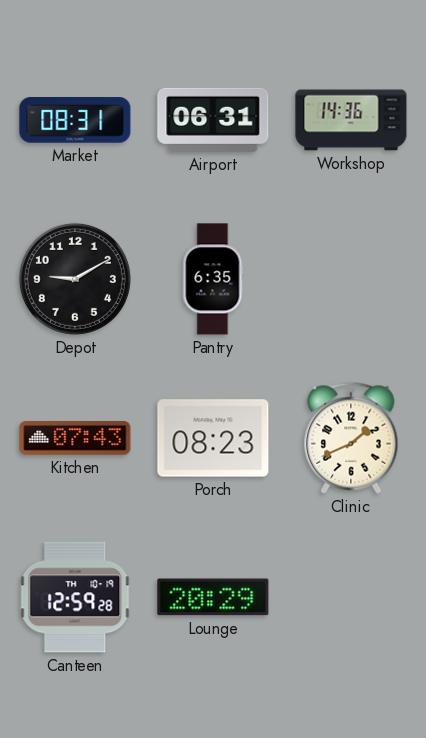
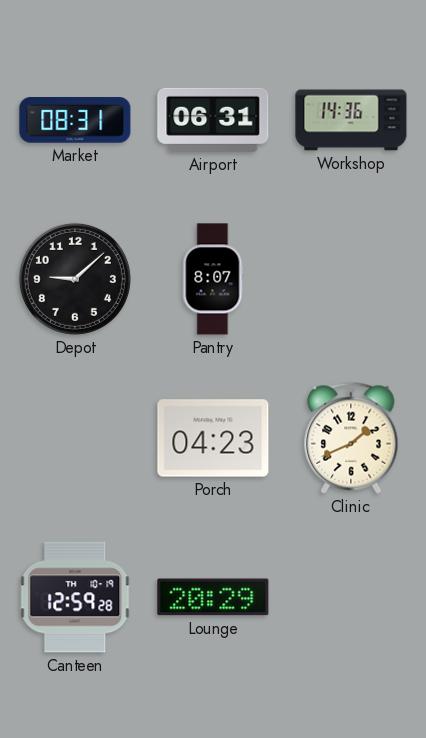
Depot: 9:10 -> 9:08 (75, 279)
Pantry: 6:35 -> 8:07 (213, 279)
Kitchen: 07:43 -> none (75, 439)
Porch: 08:23 -> 04:23 (213, 438)
